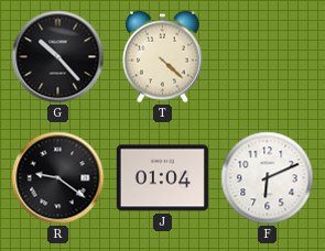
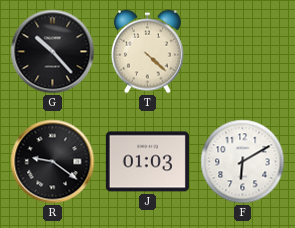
J: 01:04 -> 01:03 (147, 162)
F: 6:11 -> 6:10 (243, 162)
